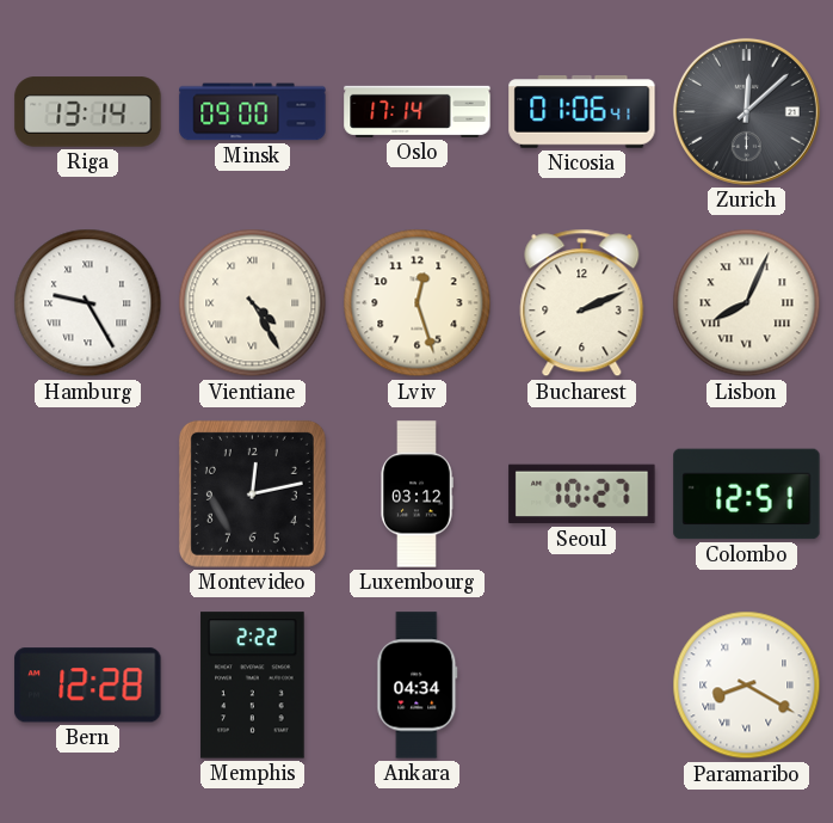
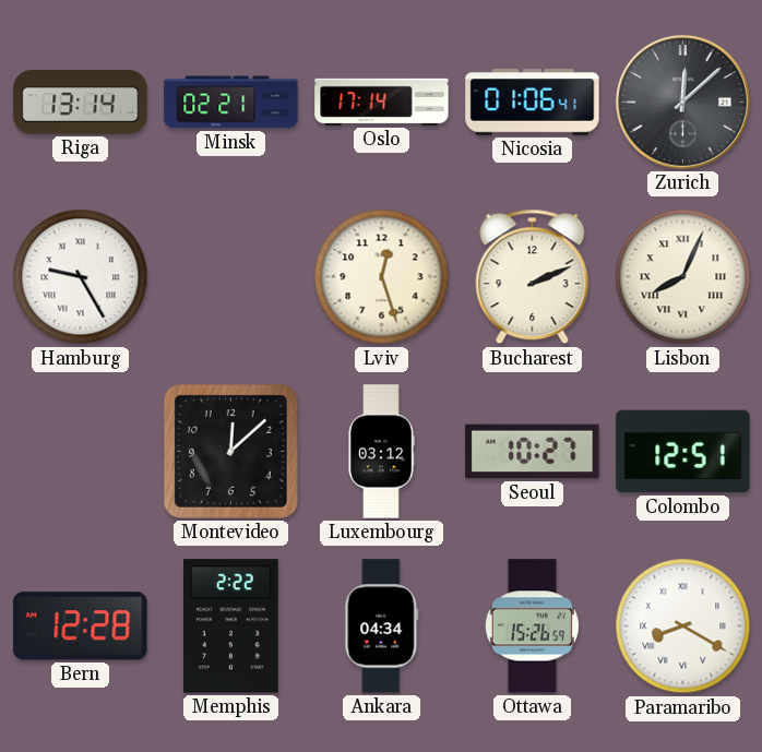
Minsk: 09:00 -> 02:21 (231, 103)
Vientiane: 4:25 -> none (253, 303)
Montevideo: 12:13 -> 12:08 (230, 451)
Ottawa: none -> 15:26 (532, 626)
